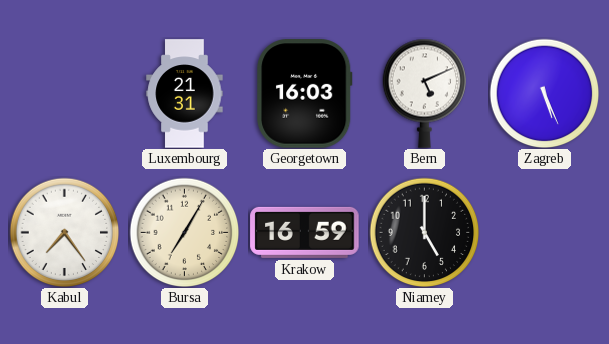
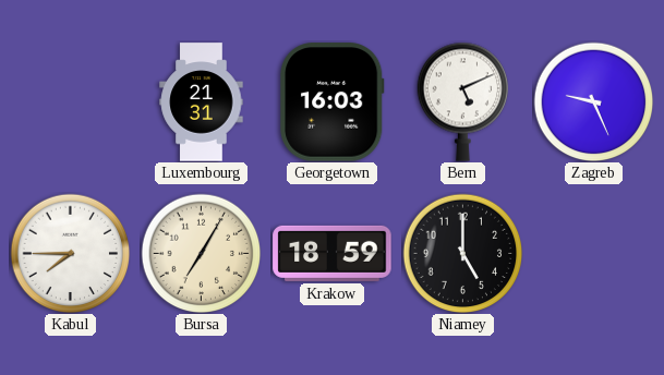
Zagreb: 5:26 -> 9:26 (593, 101)
Kabul: 7:24 -> 7:45 (70, 253)
Krakow: 16:59 -> 18:59 (333, 253)
